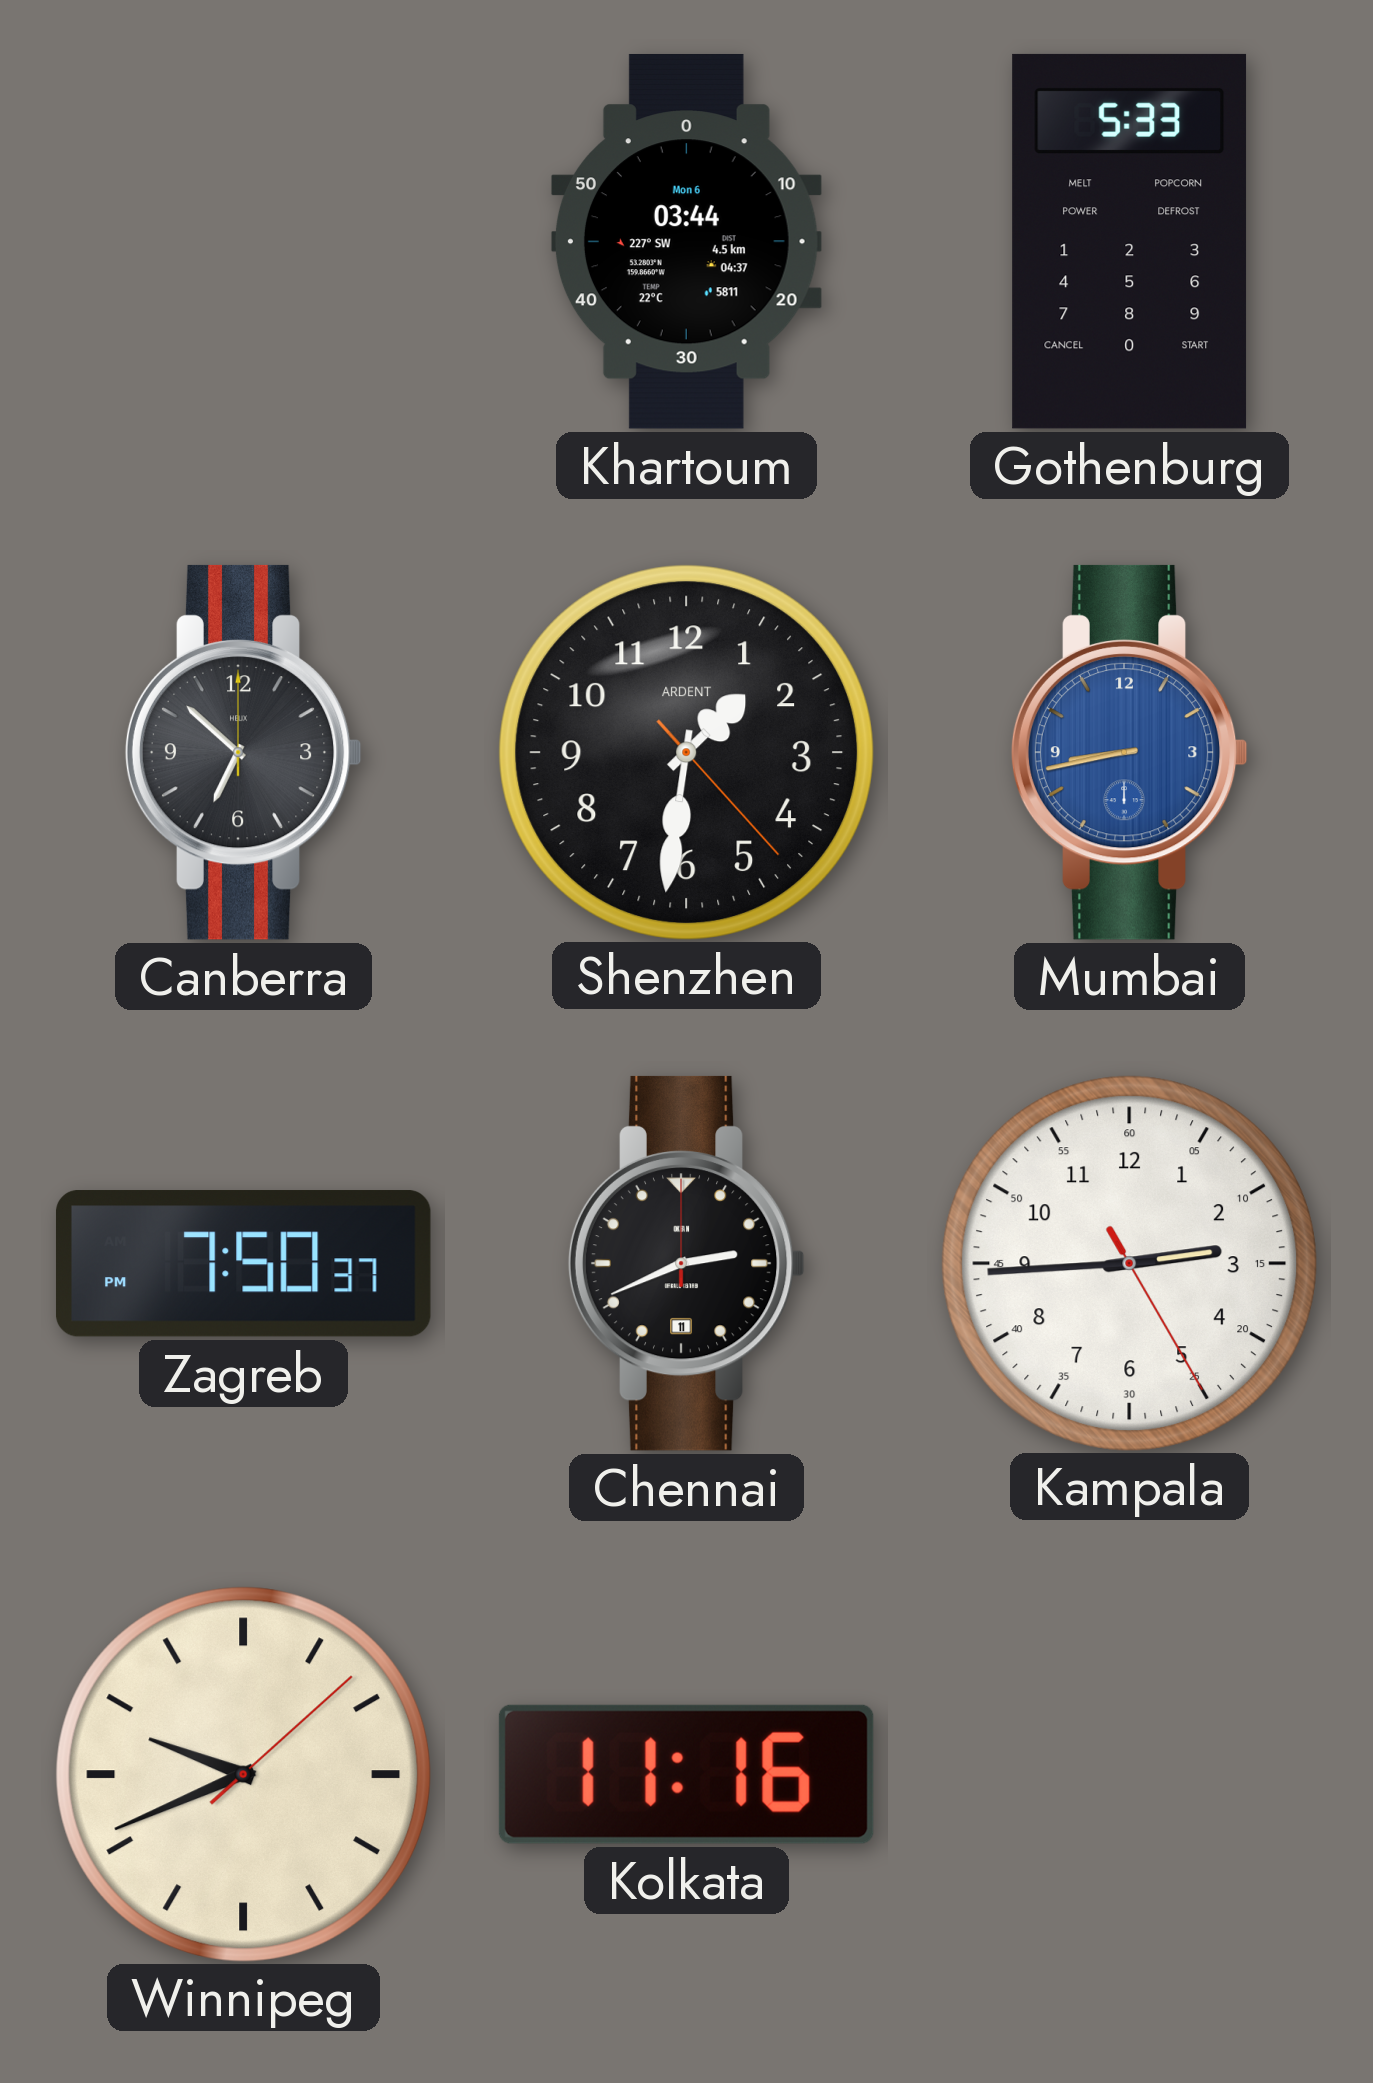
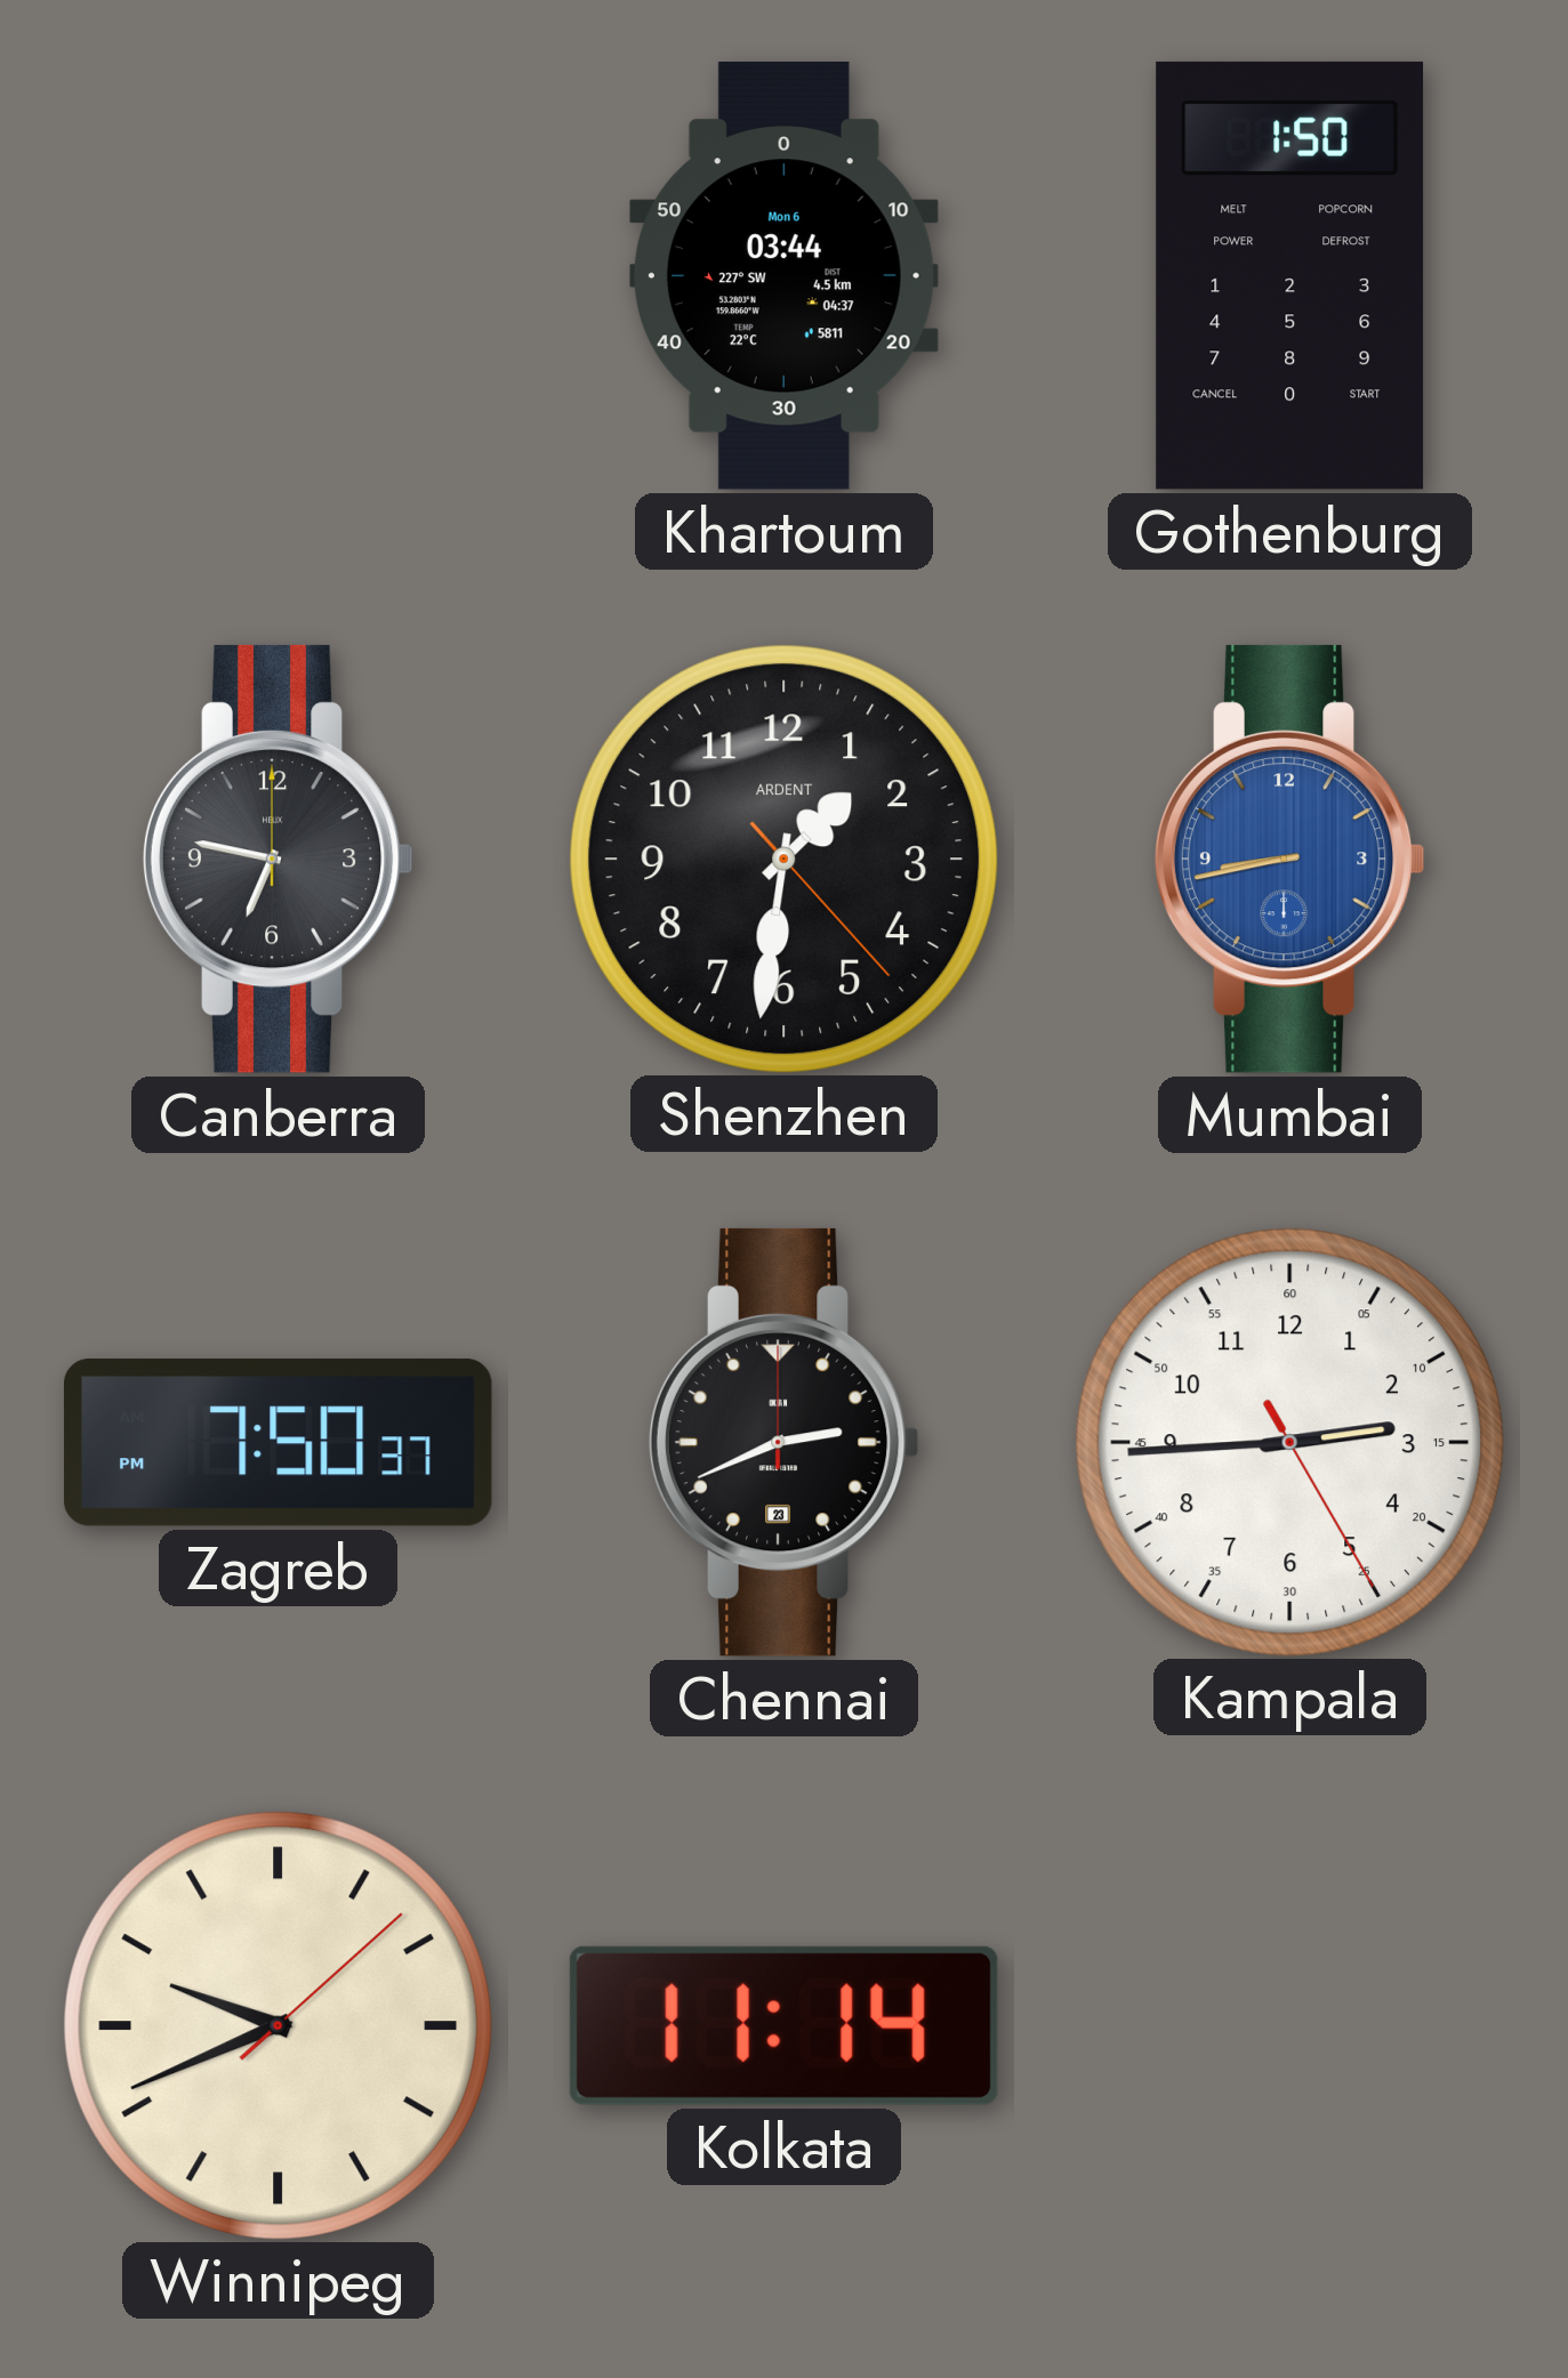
Gothenburg: 5:33 -> 1:50 (1290, 275)
Canberra: 6:52 -> 6:47 (278, 859)
Chennai date: 11 -> 23 (783, 1442)
Kolkata: 11:16 -> 11:14 (783, 2025)
